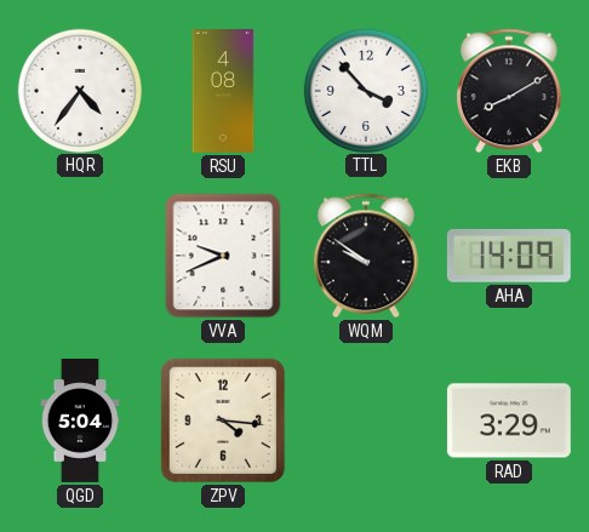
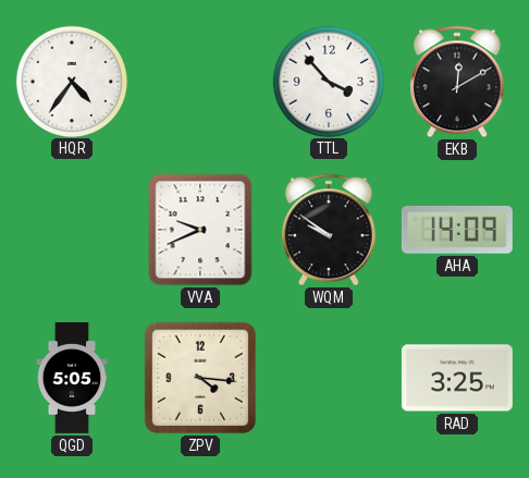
RSU: 4:08 -> none (223, 92)
EKB: 8:10 -> 12:10 (457, 82)
QGD: 5:04 -> 5:05 (72, 379)
RAD: 3:29 -> 3:25 (457, 378)
